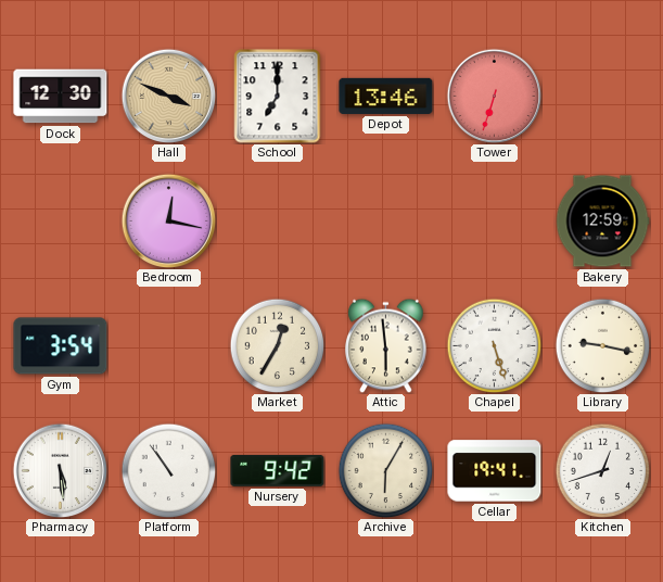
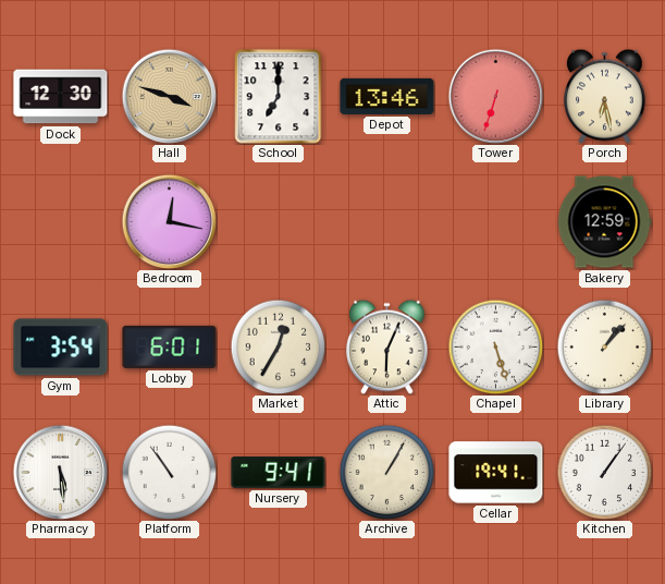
Hall: 3:49 -> 3:48 (169, 96)
Porch: none -> 6:28 (605, 96)
Lobby: none -> 6:01 (170, 346)
Attic: 5:59 -> 6:04 (387, 346)
Library: 9:17 -> 1:07 (604, 346)
Nursery: 9:42 -> 9:41 (279, 472)
Archive: 6:05 -> 1:05 (386, 472)
Kitchen: 12:42 -> 1:06 (604, 472)
